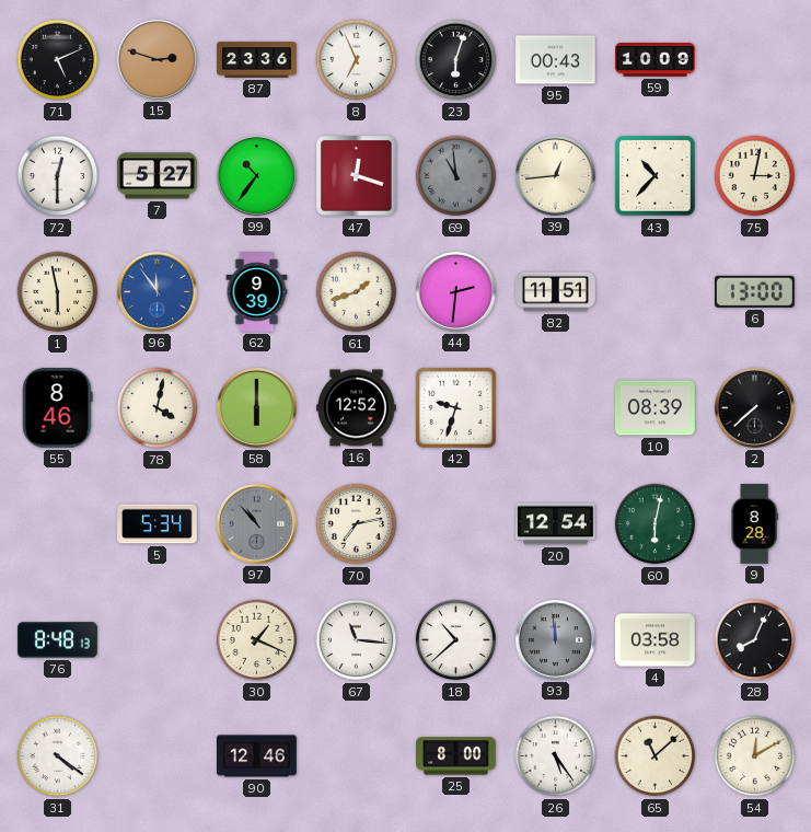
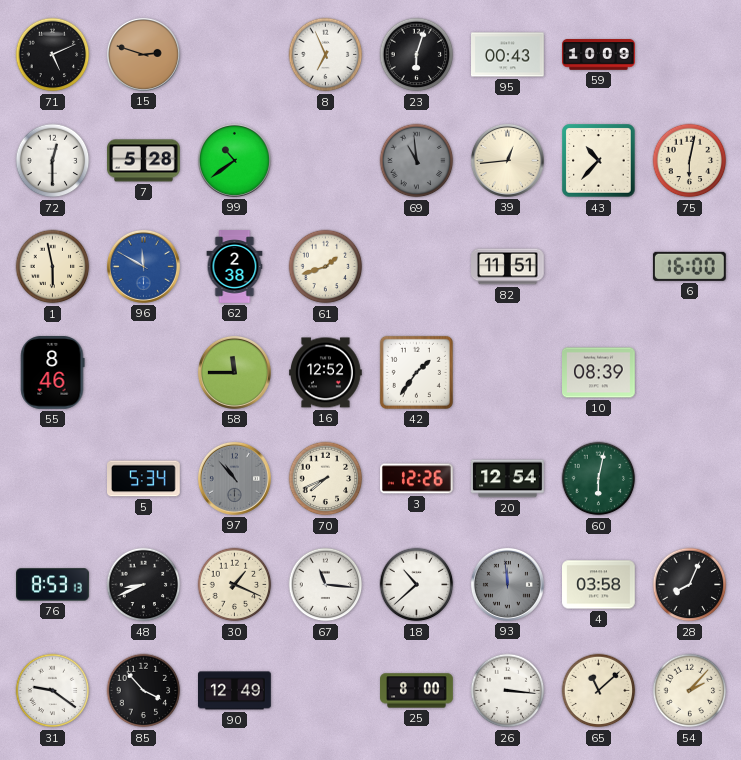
87: 23:36 -> none (257, 60)
7: 5:27 -> 5:28 (144, 161)
99: 10:36 -> 10:39 (234, 160)
47: 12:18 -> none (357, 176)
75: 3:02 -> 6:02 (690, 161)
96: 11:54 -> 11:50 (143, 266)
62: 9:39 -> 2:38 (235, 267)
44: 2:31 -> none (455, 291)
6: 13:00 -> 16:00 (689, 266)
78: 4:02 -> none (158, 408)
58: 6:00 -> 11:45 (234, 372)
42: 9:33 -> 1:36 (416, 372)
2: 7:38 -> none (754, 407)
70: 7:13 -> 7:41 (326, 479)
3: none -> 12:26 (417, 479)
9: 8:28 -> none (754, 524)
76: 8:48 -> 8:53 (53, 585)
48: none -> 8:41 (144, 585)
31: 4:21 -> 9:21 (53, 691)
85: none -> 3:53 (144, 691)
90: 12:46 -> 12:49 (235, 691)
26: 5:24 -> 3:16 (508, 691)
54: 12:10 -> 2:07 (690, 691)
